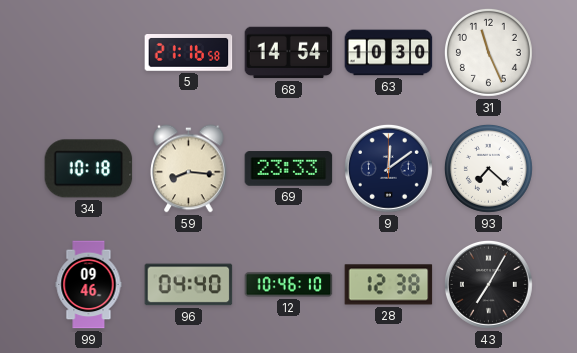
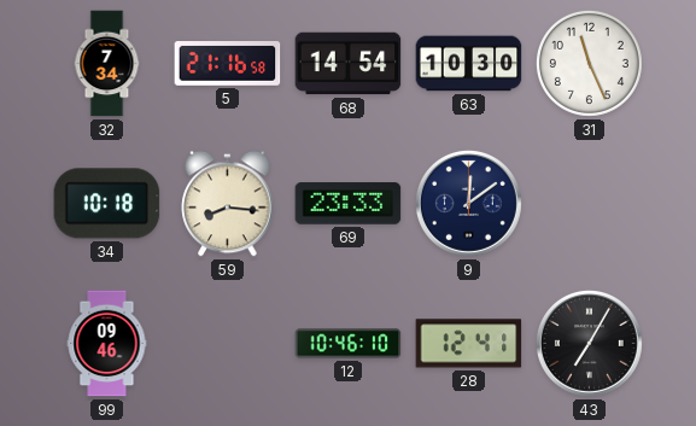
32: none -> 7:34 (107, 64)
93: 7:22 -> none (488, 168)
96: 04:40 -> none (189, 285)
28: 12:38 -> 12:41 (469, 344)
